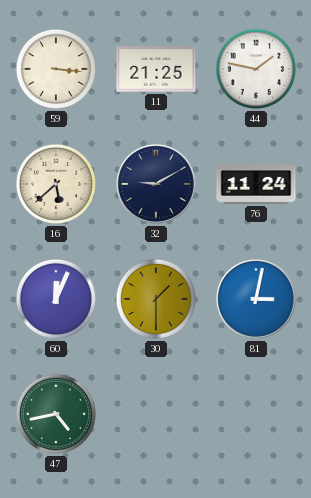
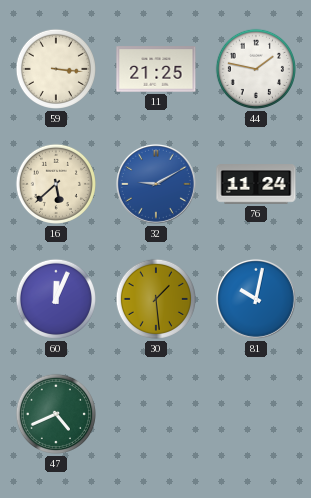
32 dial: navy -> blue (156, 184)
30: 1:30 -> 1:29 (156, 299)
81: 3:02 -> 10:02 (256, 299)
47: 4:43 -> 4:41 (56, 414)
